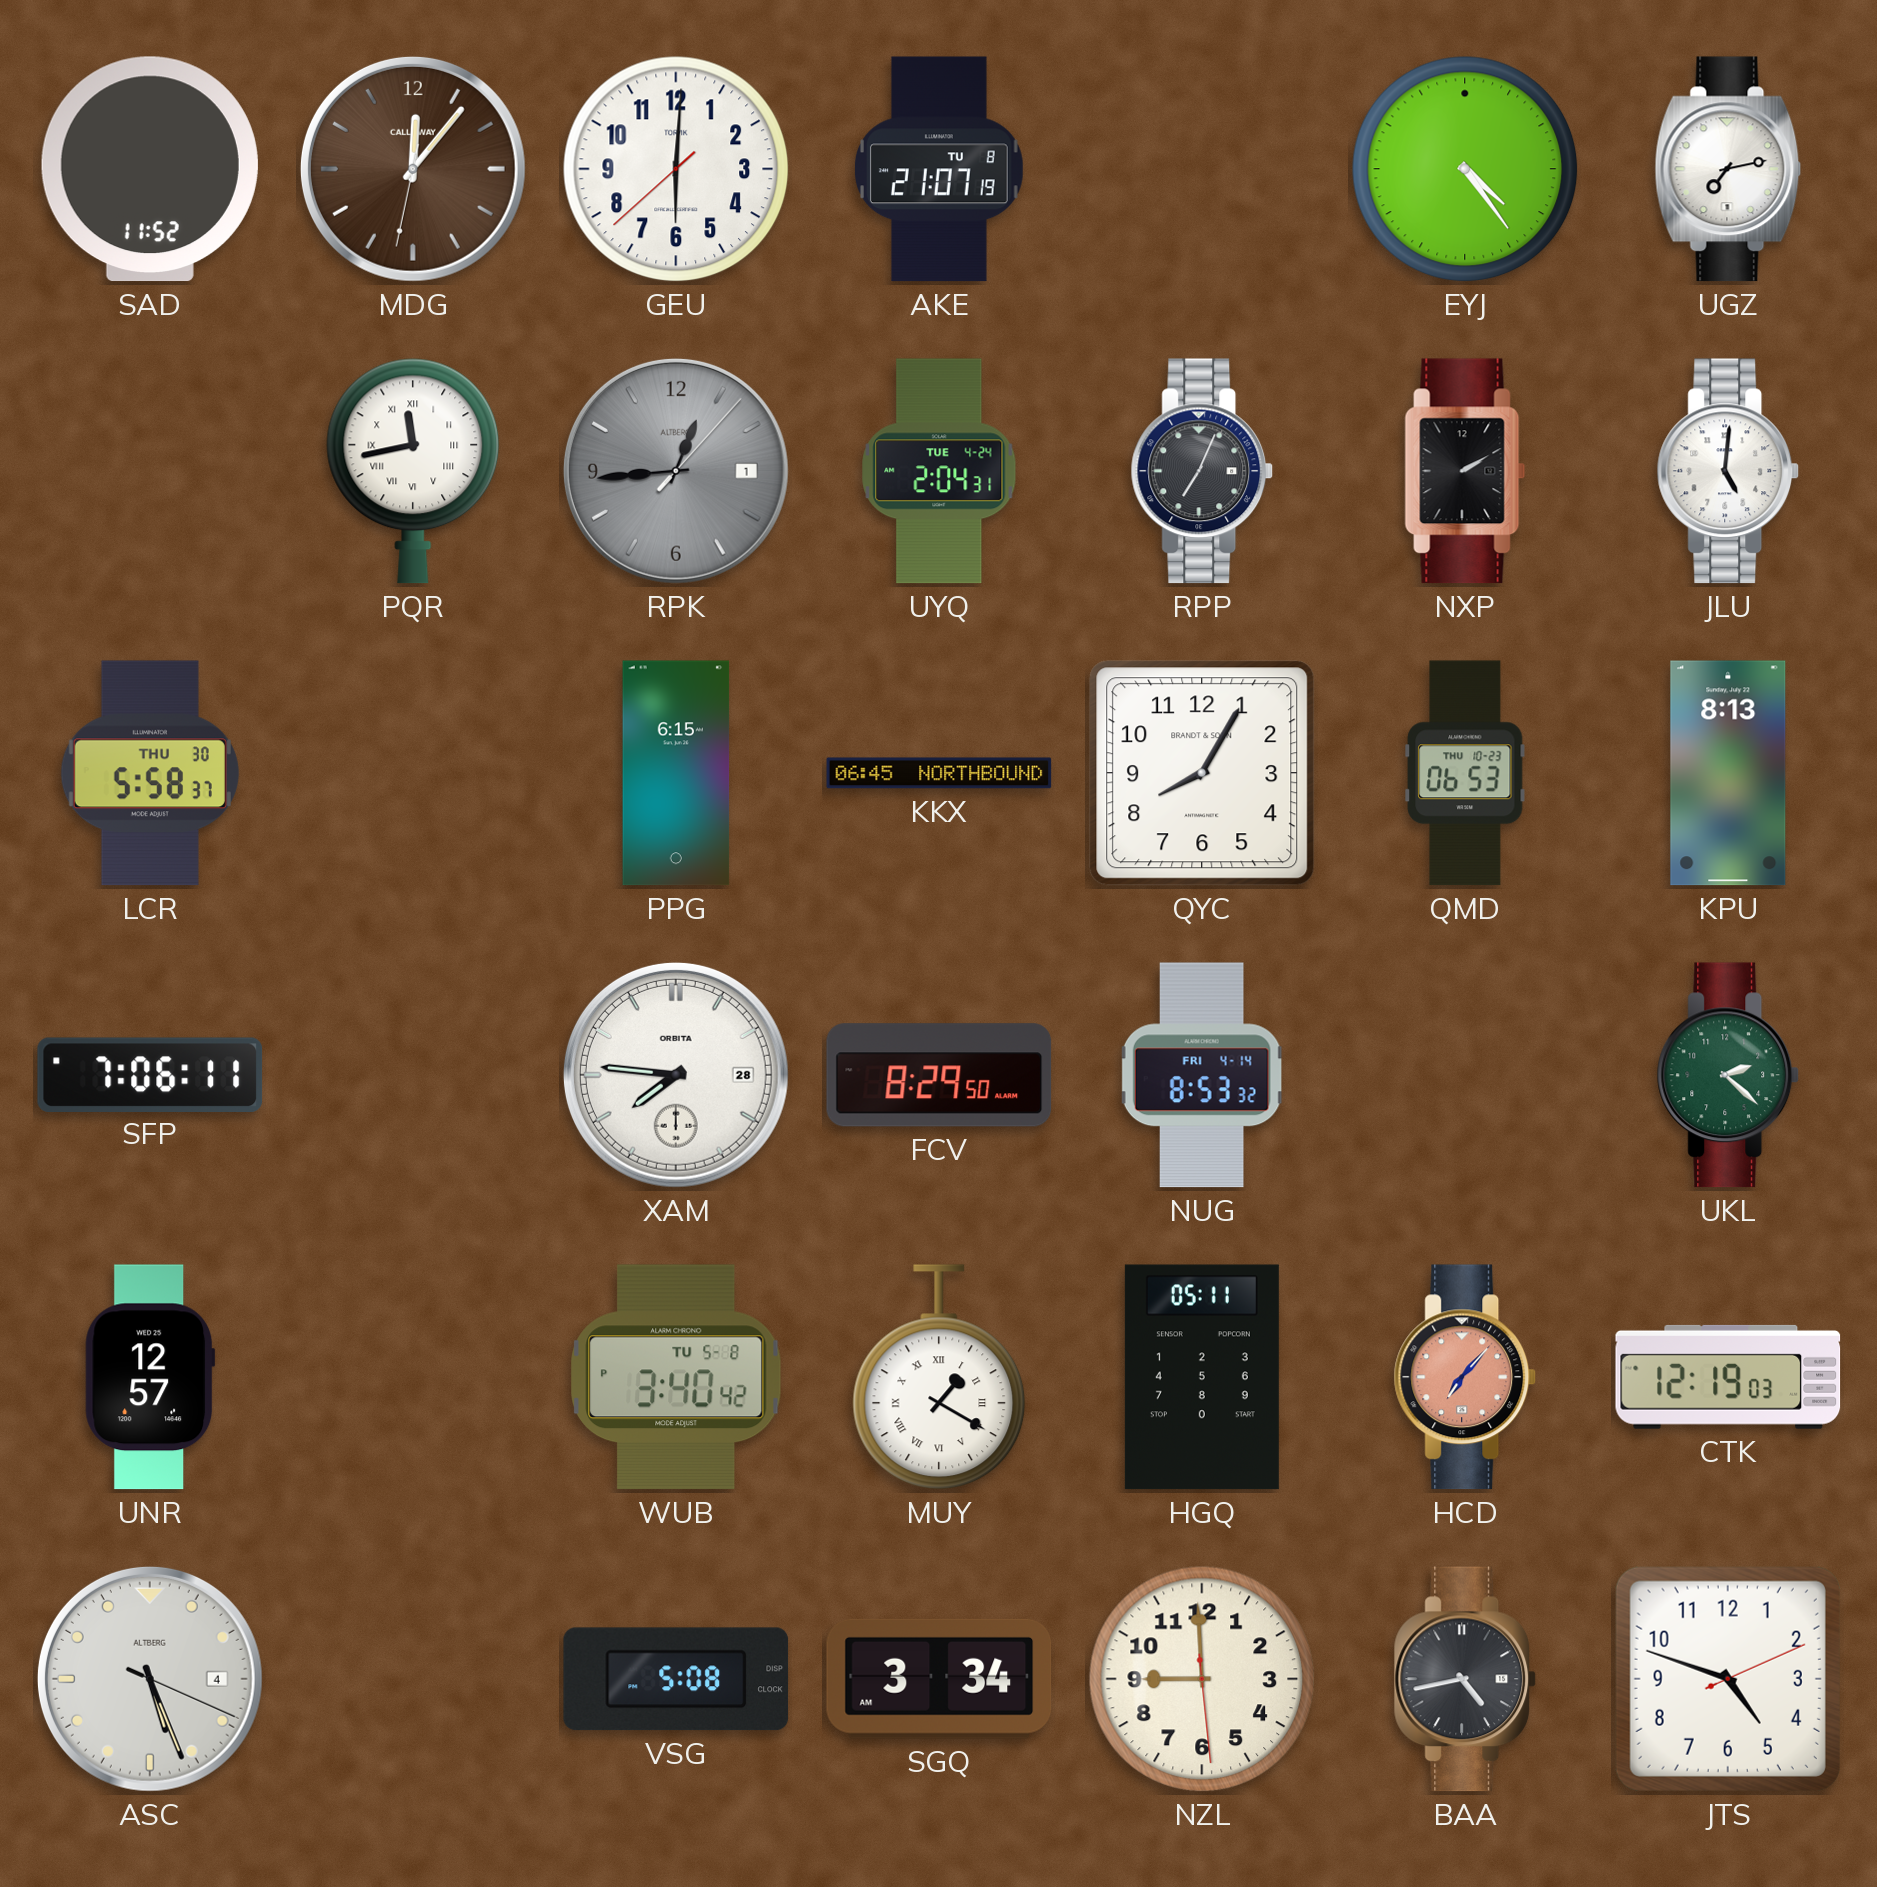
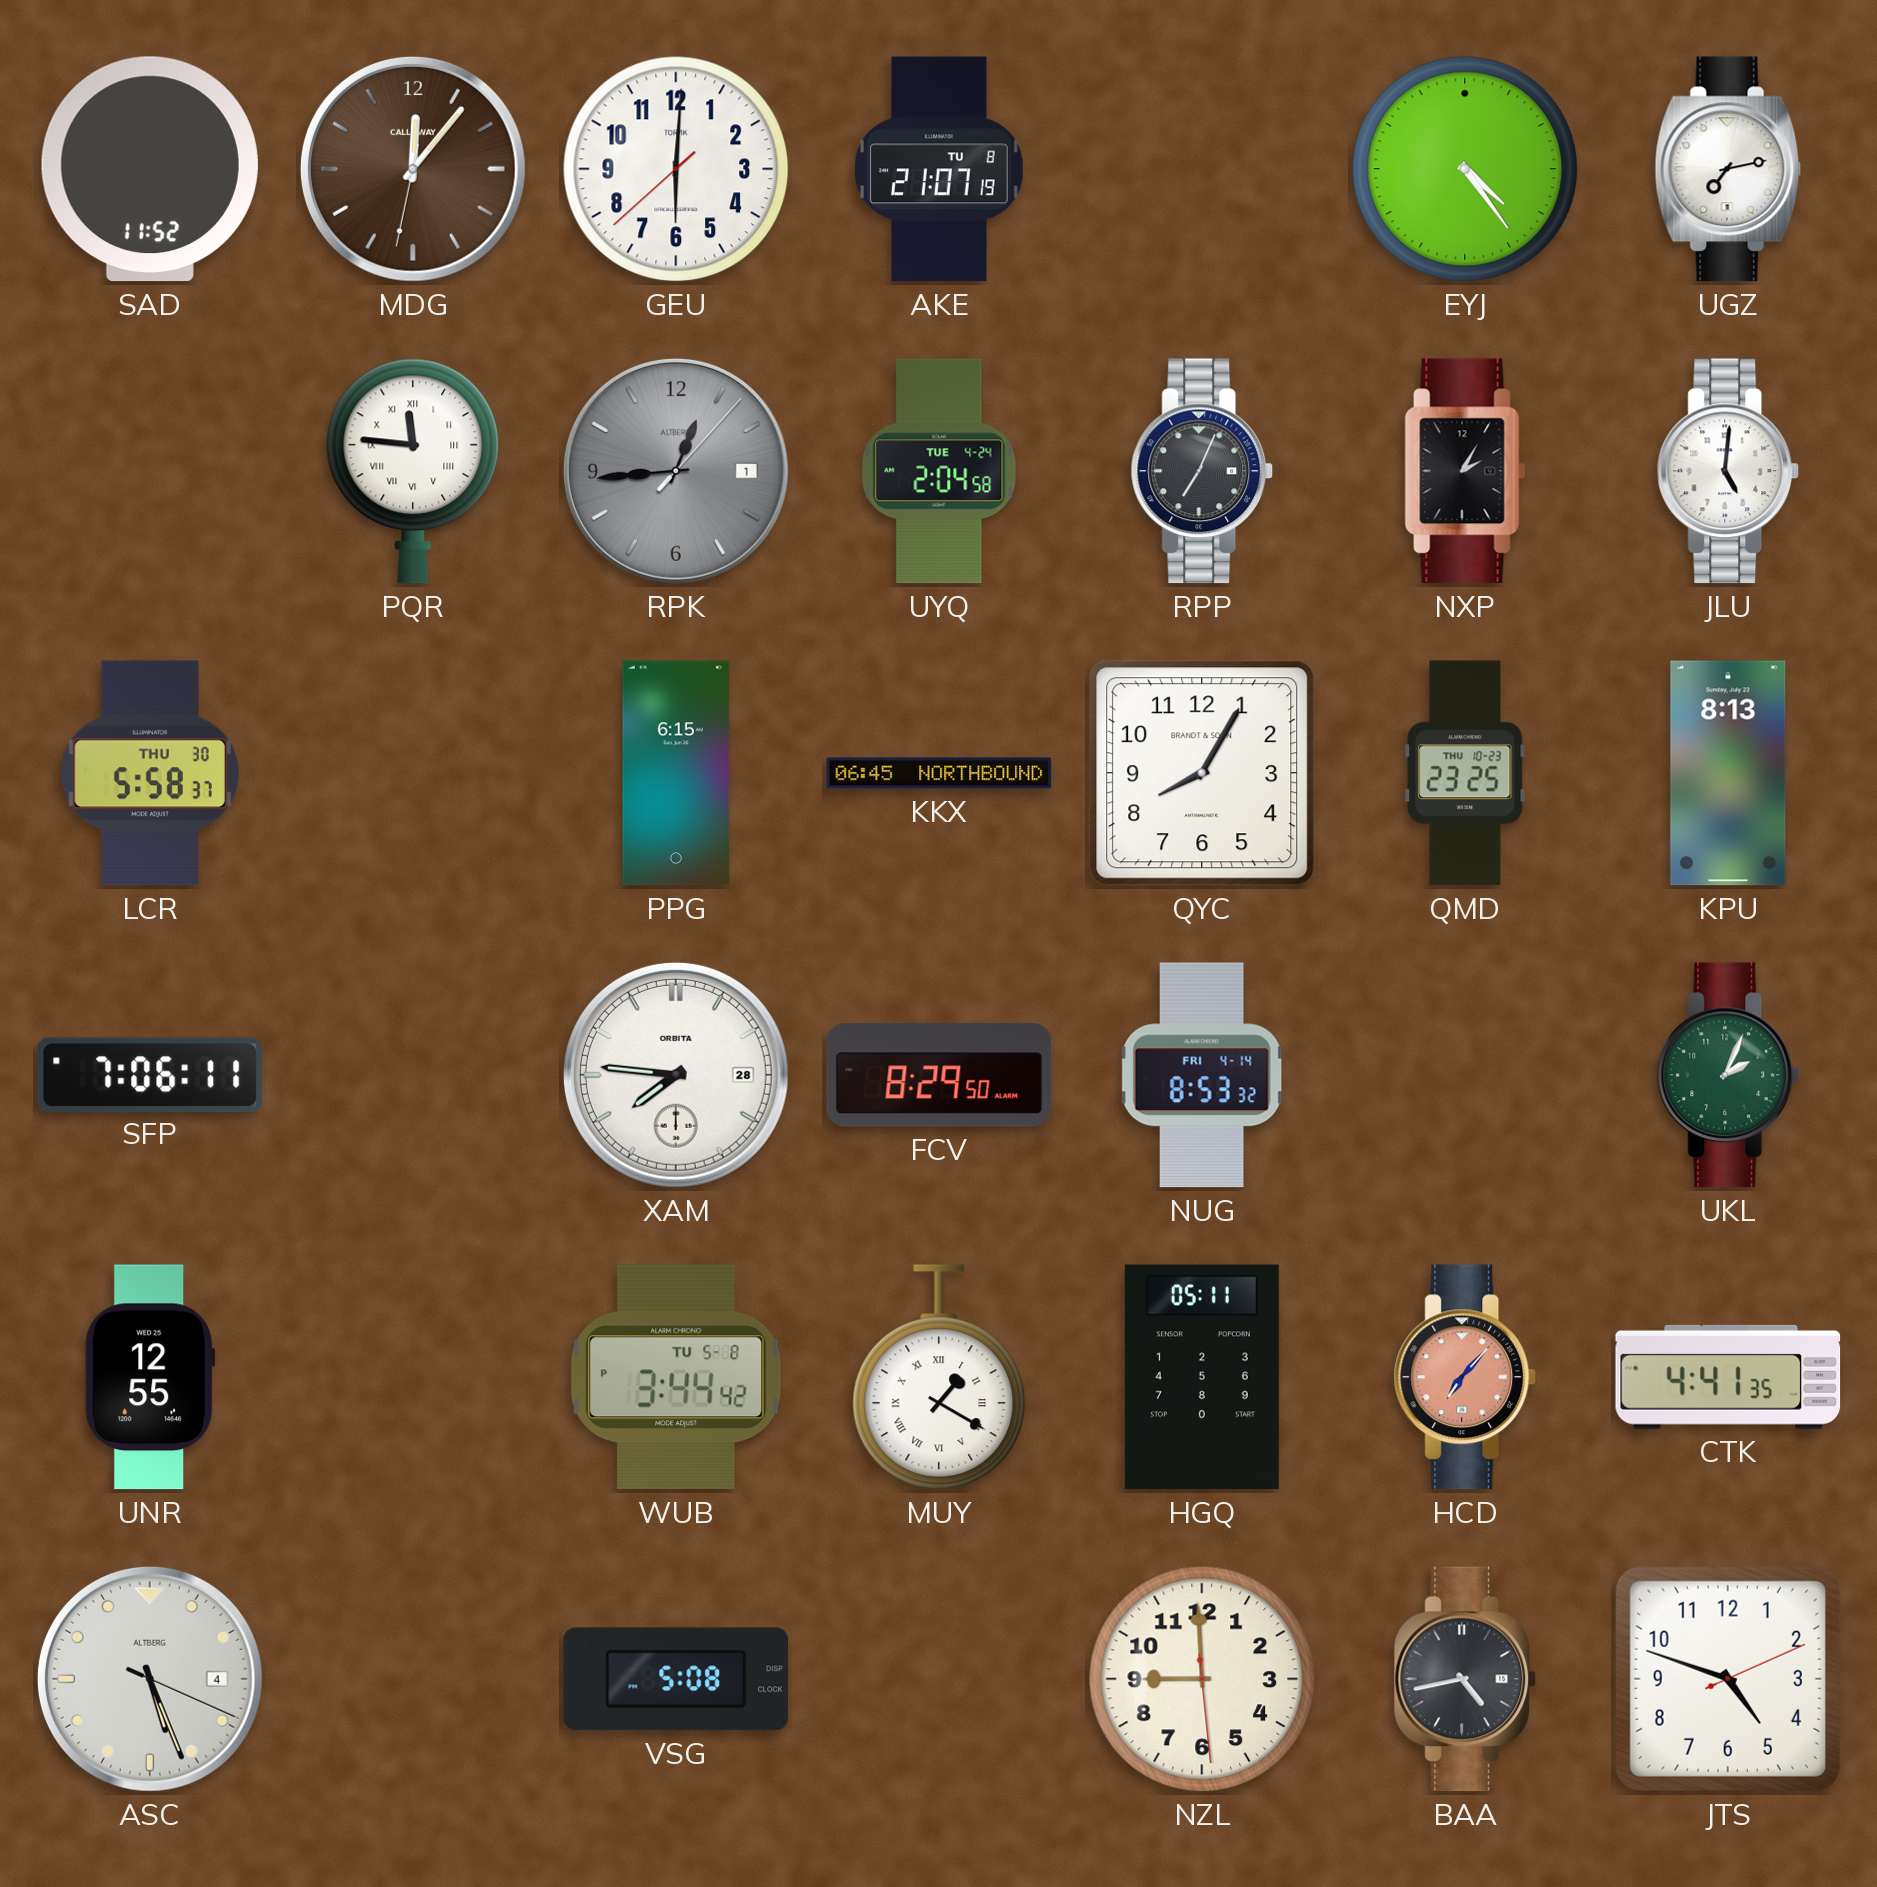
PQR: 11:43 -> 11:46 (413, 471)
UYQ: 2:04:31 -> 2:04:58 (939, 471)
NXP: 2:10 -> 2:05 (1465, 471)
QMD: 06:53 -> 23:25 (1465, 773)
UKL: 2:22 -> 2:04 (1728, 1075)
UNR: 12:57 -> 12:55 (150, 1377)
WUB: 3:40 -> 3:44 (676, 1377)
CTK: 12:19 -> 4:41 (1728, 1377)
SGQ: 3:34 -> none (939, 1679)
